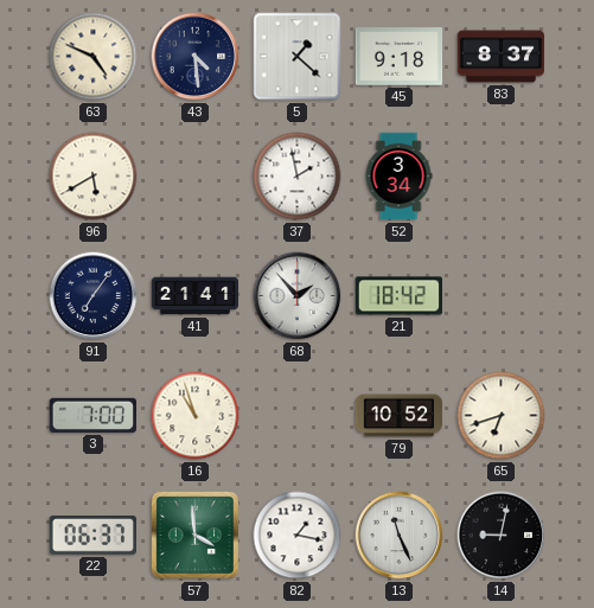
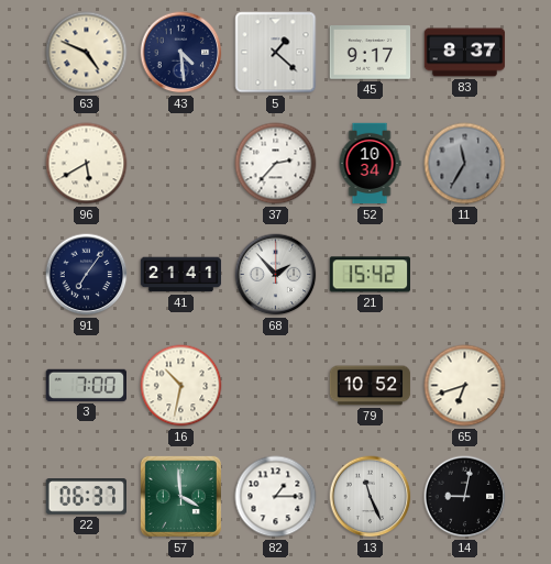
45: 9:18 -> 9:17 (371, 53)
37: 1:58 -> 2:37 (276, 164)
52: 3:34 -> 10:34 (370, 164)
11: none -> 11:35 (465, 164)
21: 18:42 -> 15:42 (370, 275)
16: 10:57 -> 10:32 (181, 386)
82: 1:17 -> 1:15 (276, 497)
